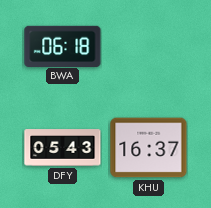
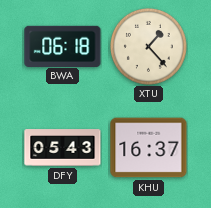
XTU: none -> 1:23 (148, 46)
